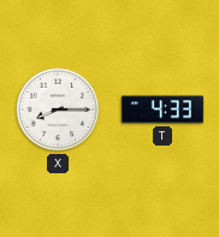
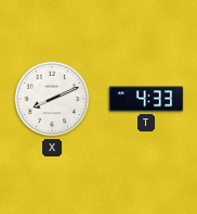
X: 8:15 -> 8:11 (52, 99)
